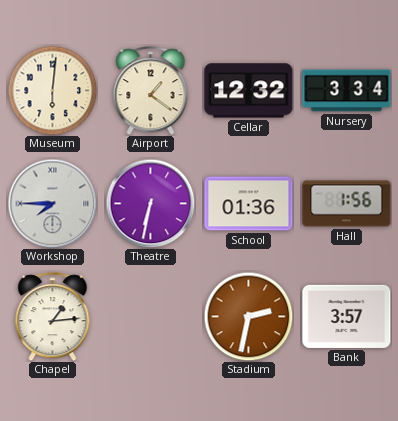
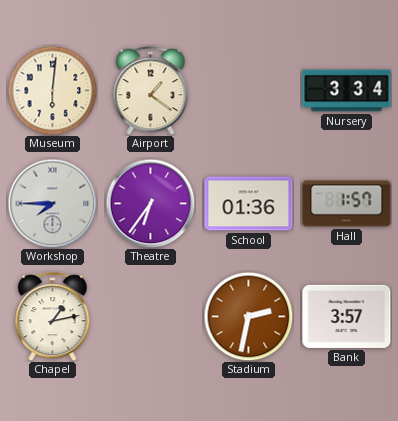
Cellar: 12:32 -> none (249, 91)
Theatre: 6:32 -> 6:36 (150, 203)
Hall: 1:56 -> 1:57 (347, 204)
Chapel: 1:14 -> 1:13 (53, 317)
